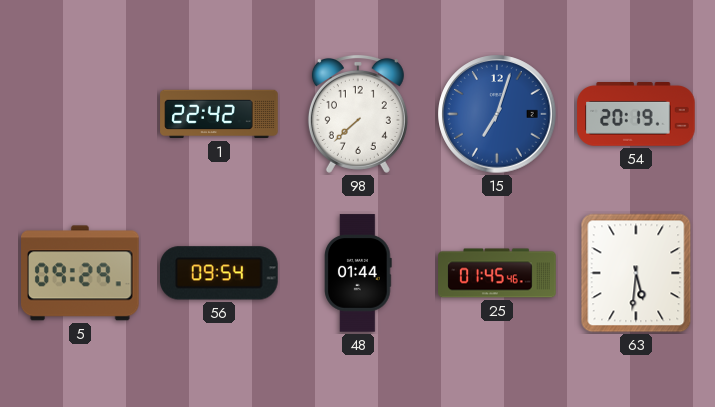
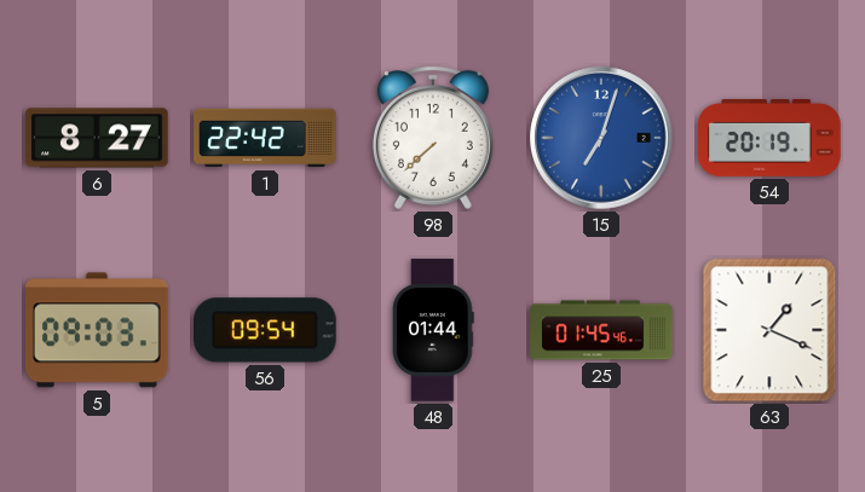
6: none -> 8:27 (97, 138)
5: 09:29 -> 09:03 (98, 330)
63: 5:31 -> 1:19 (769, 330)
